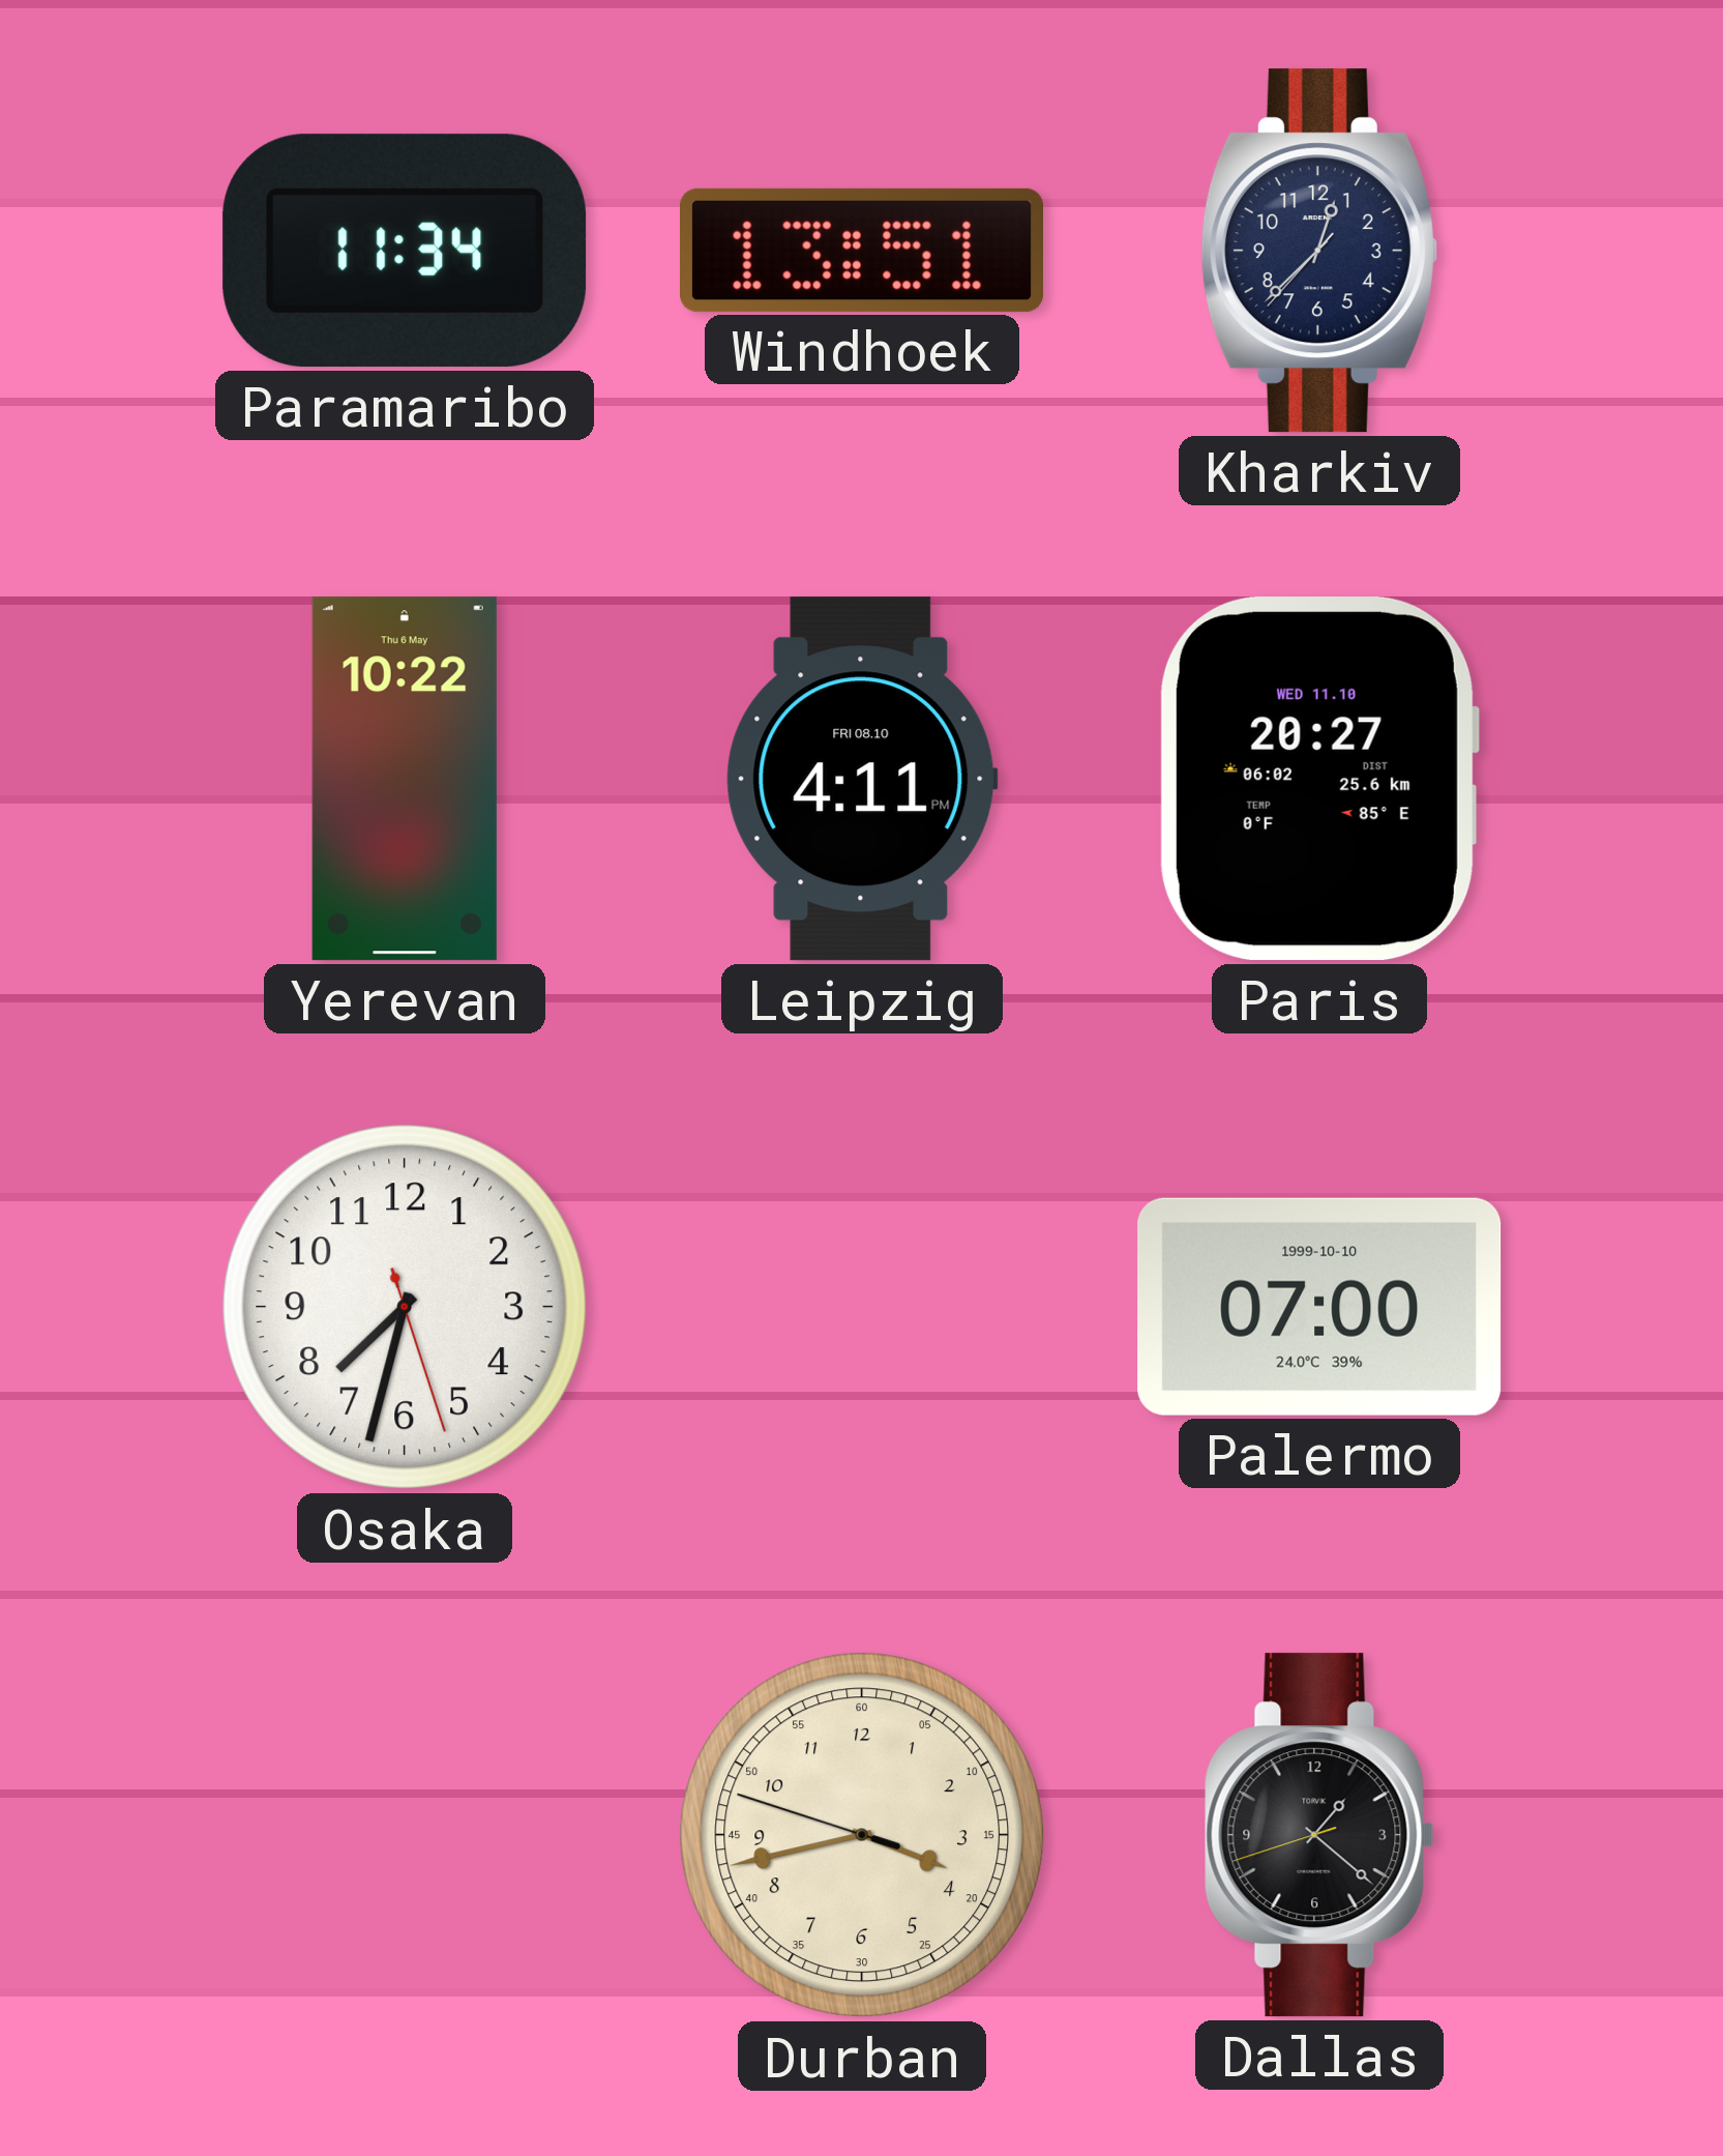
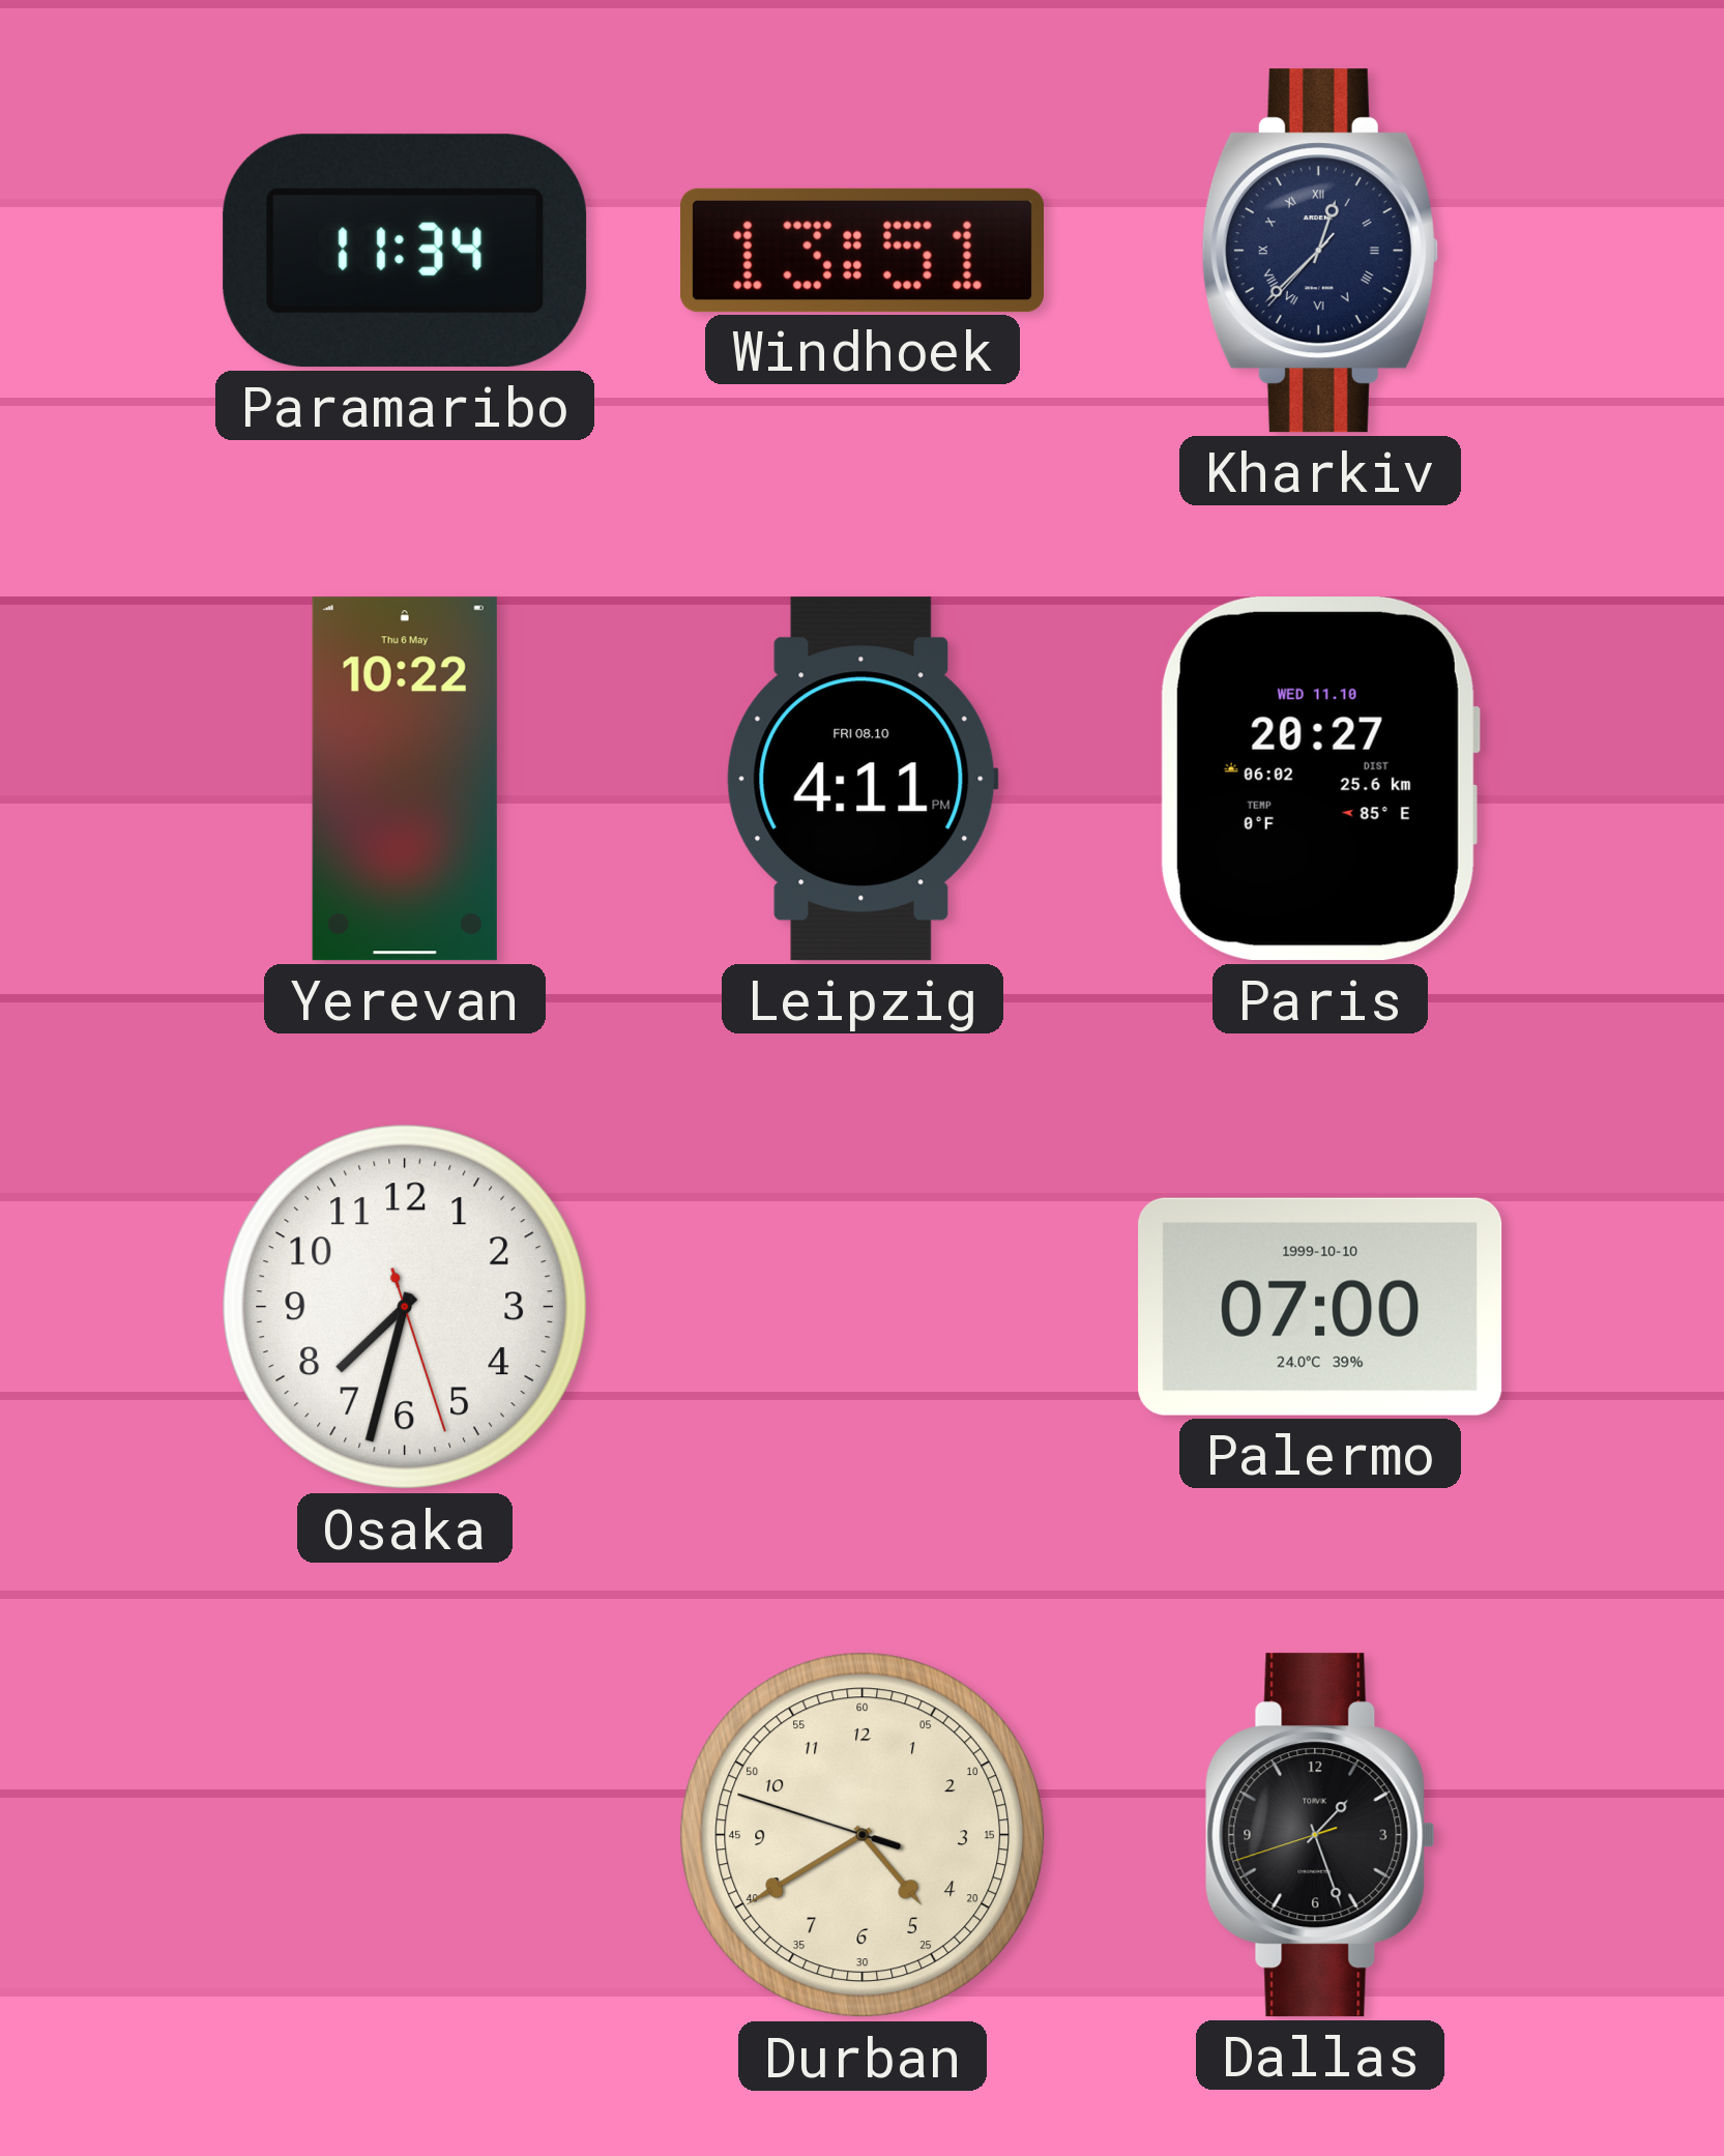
Kharkiv numerals: Arabic -> Roman (1320, 251)
Durban: 3:42 -> 4:39 (863, 1835)
Dallas: 1:21 -> 1:26 (1320, 1835)
